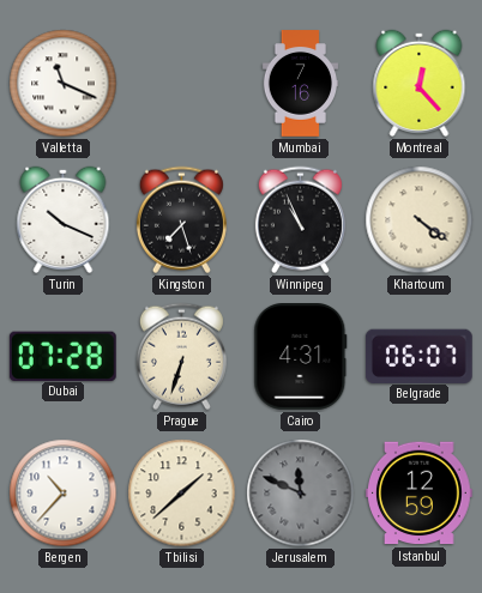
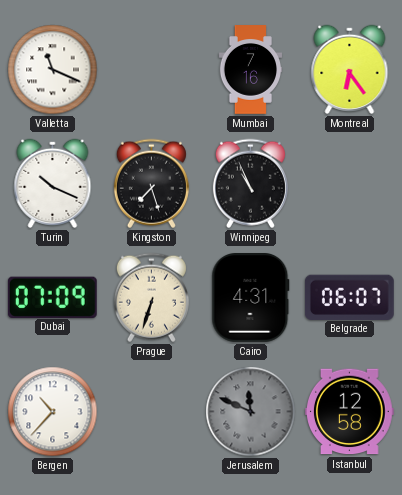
Montreal: 12:23 -> 6:24 (350, 69)
Khartoum: 4:21 -> none (420, 220)
Dubai: 07:28 -> 07:09 (52, 297)
Tbilisi: 1:38 -> none (182, 494)
Istanbul: 12:59 -> 12:58 (350, 412)
